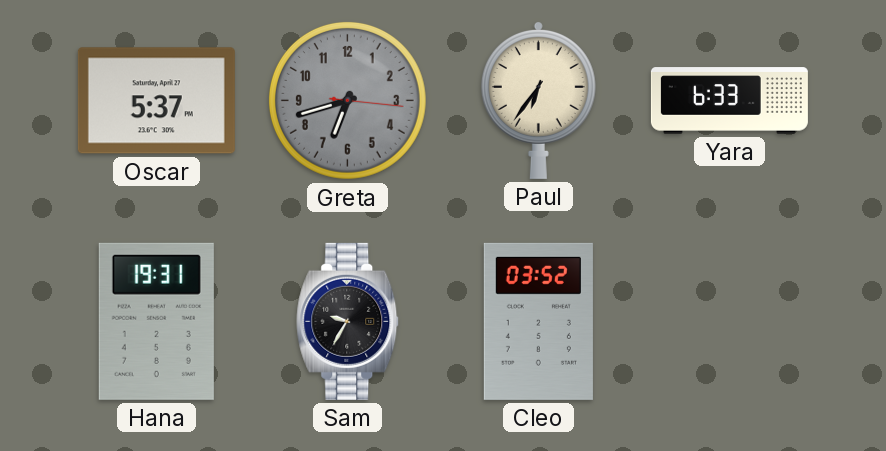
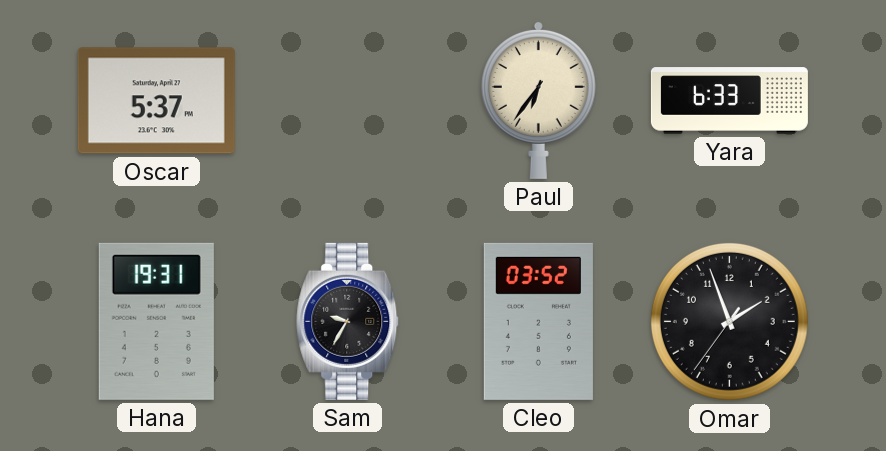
Greta: 6:42 -> none (347, 100)
Omar: none -> 1:56 (729, 321)
